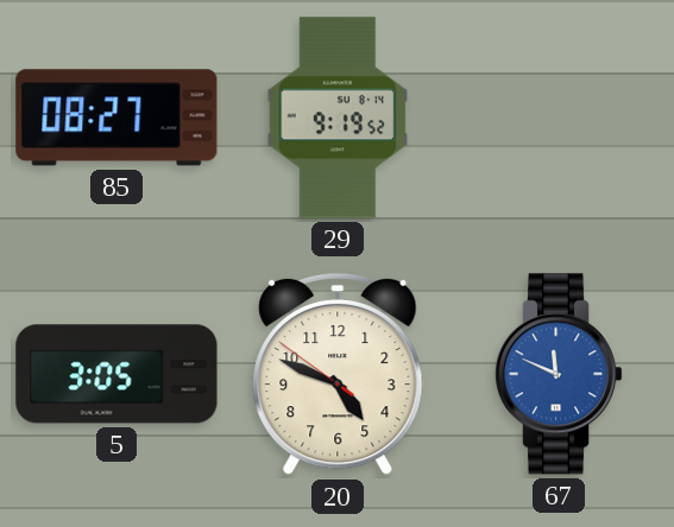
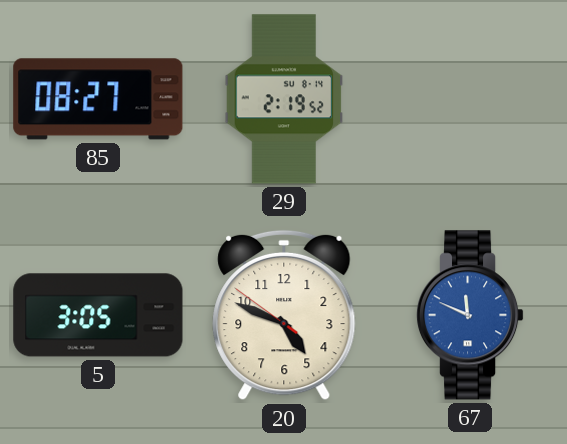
29: 9:19 -> 2:19 (284, 99)
